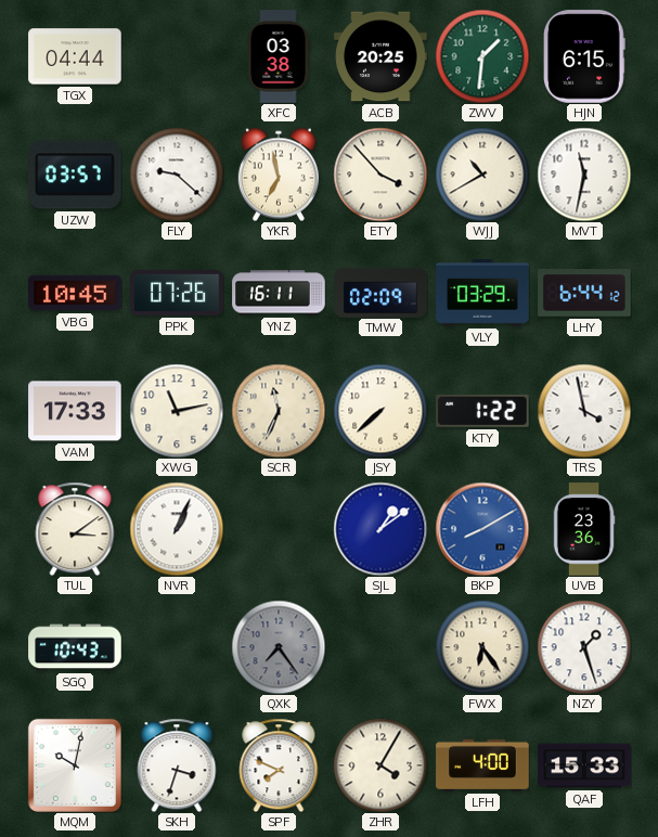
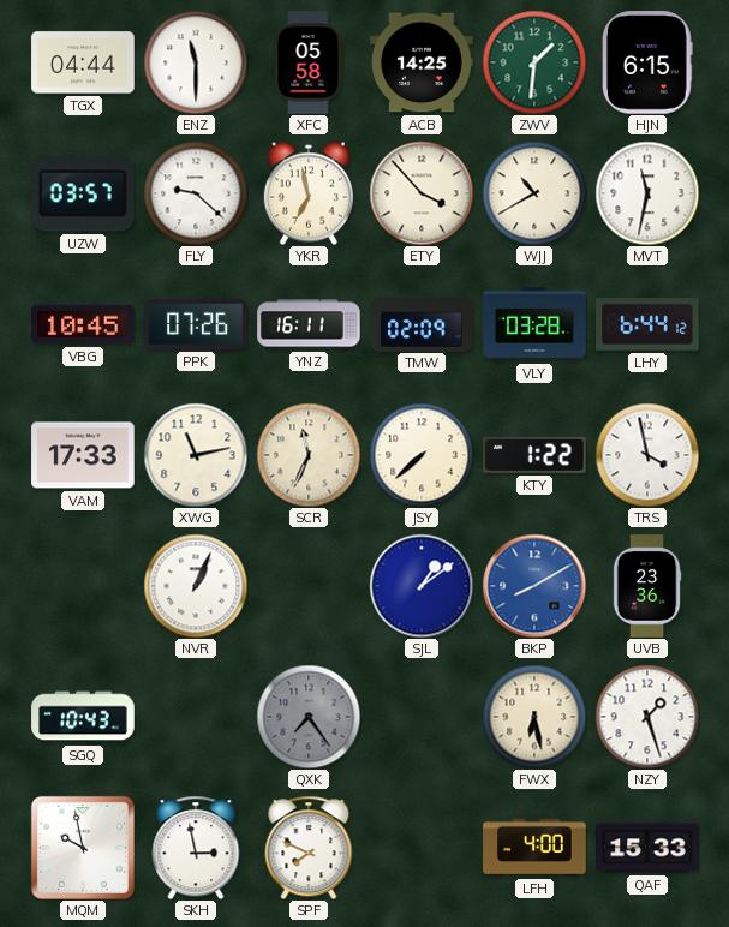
ENZ: none -> 11:30 (196, 62)
XFC: 03:38 -> 05:58 (309, 62)
ACB: 20:25 -> 14:25 (422, 62)
VLY: 03:29 -> 03:28 (534, 324)
TUL: 3:09 -> none (75, 529)
FWX: 6:24 -> 6:28 (534, 717)
MQM: 10:02 -> 9:58 (83, 848)
SKH: 3:33 -> 2:58 (196, 848)
ZHR: 4:05 -> none (380, 765)
